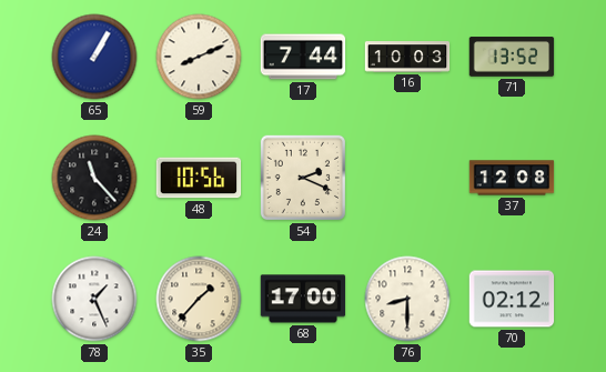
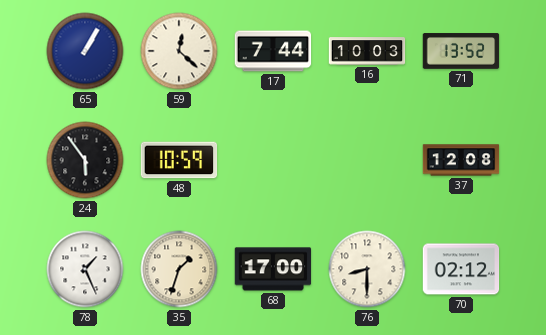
59: 8:11 -> 12:22 (179, 51)
24: 11:23 -> 5:54 (85, 160)
48: 10:56 -> 10:59 (179, 160)
54: 2:19 -> none (303, 178)
35: 1:37 -> 1:33 (179, 269)
